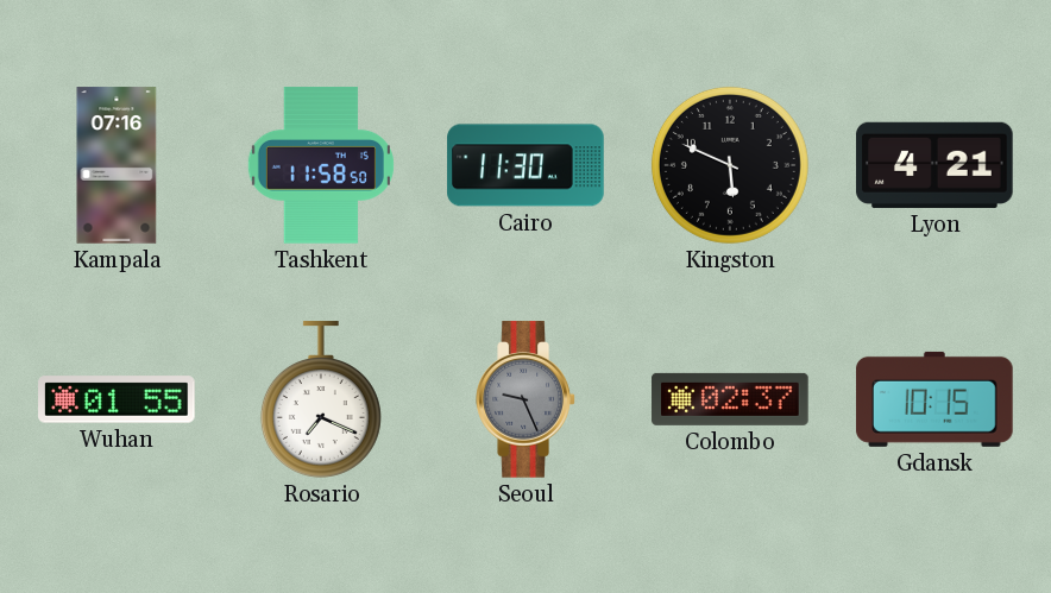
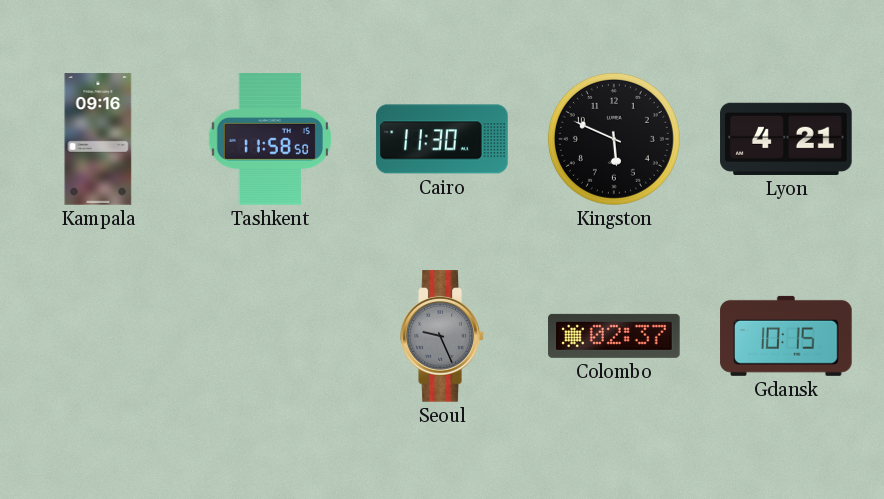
Kampala: 07:16 -> 09:16 (98, 139)
Wuhan: 01:55 -> none (117, 399)
Rosario: 7:19 -> none (321, 399)
